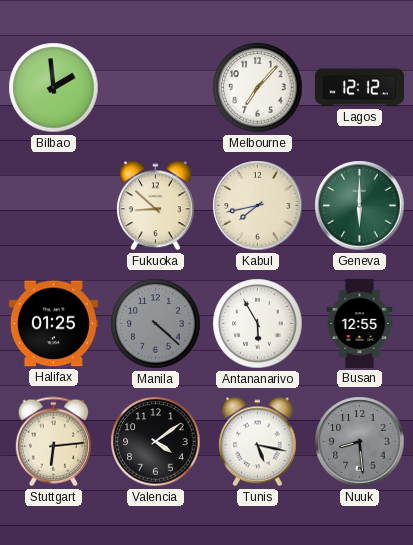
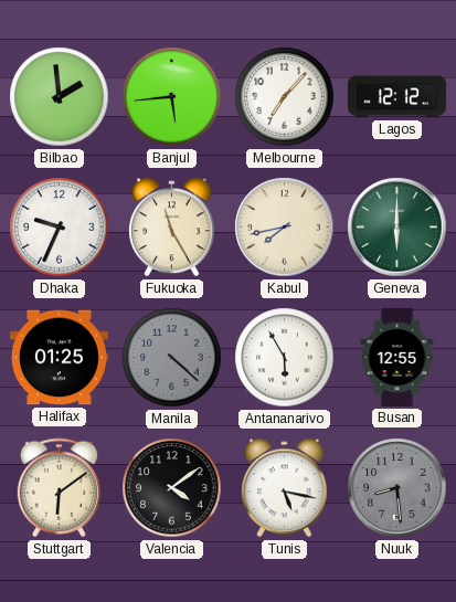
Banjul: none -> 5:44 (172, 97)
Dhaka: none -> 9:34 (60, 228)
Fukuoka: 8:52 -> 11:25 (172, 228)
Stuttgart: 6:14 -> 6:09 (59, 488)
